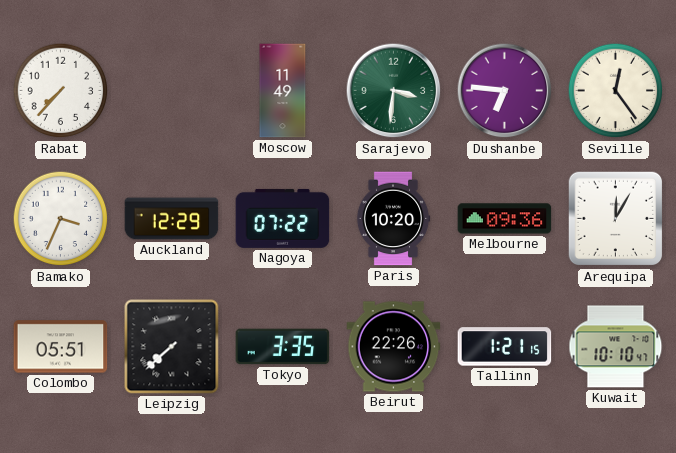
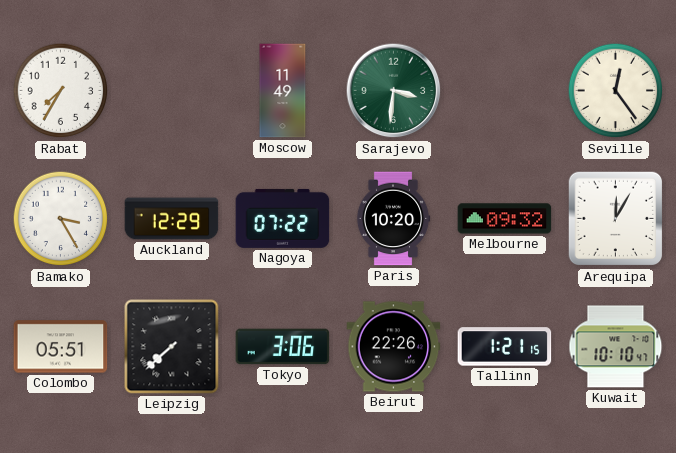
Rabat: 7:37 -> 7:35 (61, 91)
Dushanbe: 6:46 -> none (505, 91)
Bamako: 3:34 -> 3:25 (61, 219)
Melbourne: 09:36 -> 09:32 (505, 219)
Tokyo: 3:35 -> 3:06 (283, 347)
